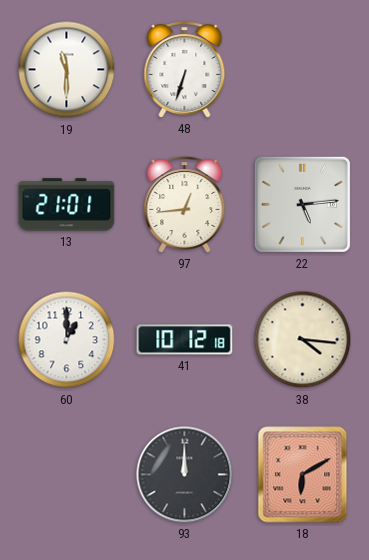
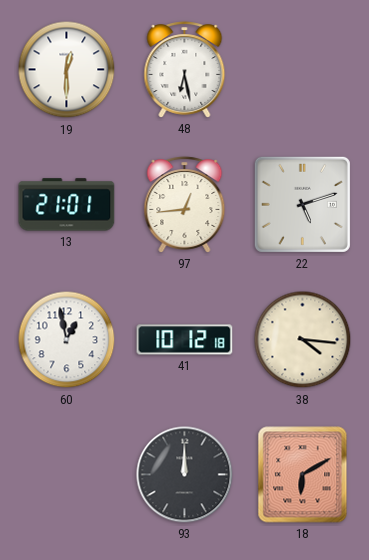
19: 11:30 -> 12:30 (67, 70)
48: 6:33 -> 6:28 (185, 70)
22: 5:14 -> 5:12 (302, 204)
60: 1:00 -> 12:58 (67, 340)
